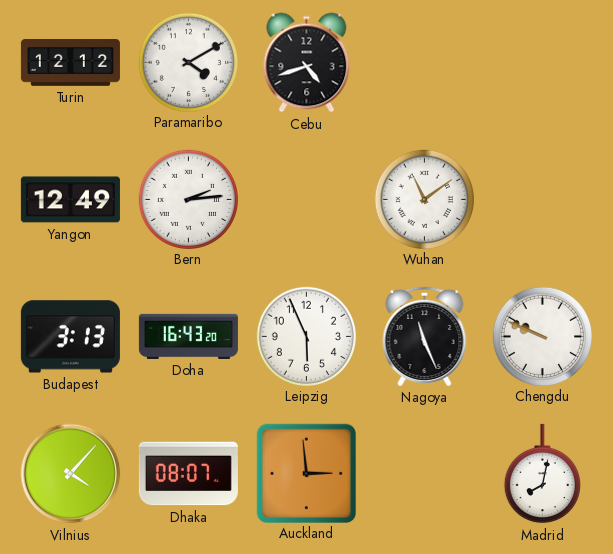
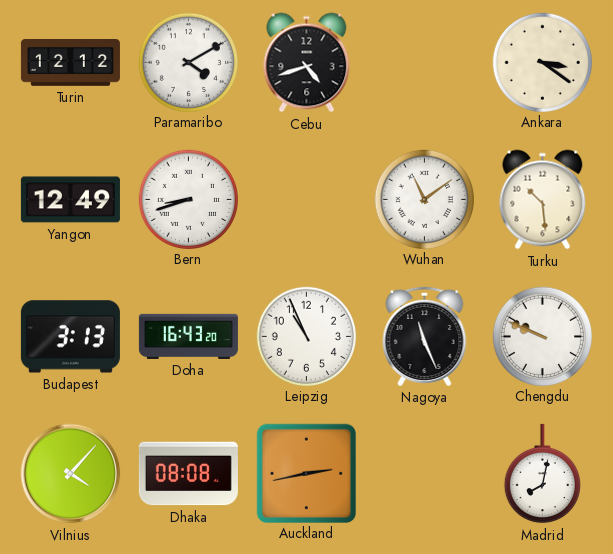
Ankara: none -> 3:21 (542, 62)
Bern: 2:14 -> 8:42 (188, 199)
Turku: none -> 10:29 (543, 200)
Leipzig: 5:56 -> 10:56 (306, 336)
Dhaka: 08:07 -> 08:08 (188, 474)
Auckland: 2:59 -> 2:43 (306, 473)
